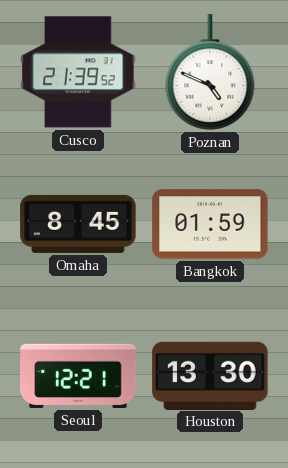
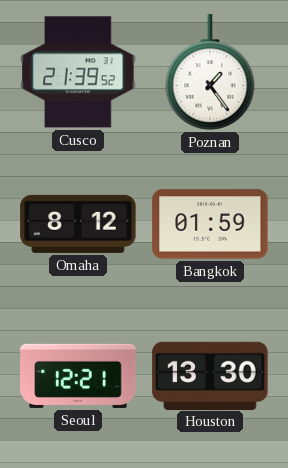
Poznan: 4:49 -> 1:24 (210, 72)
Omaha: 8:45 -> 8:12 (78, 224)
